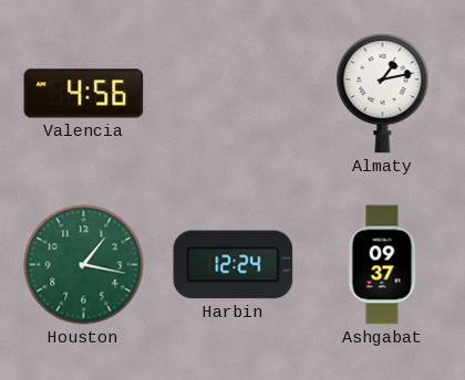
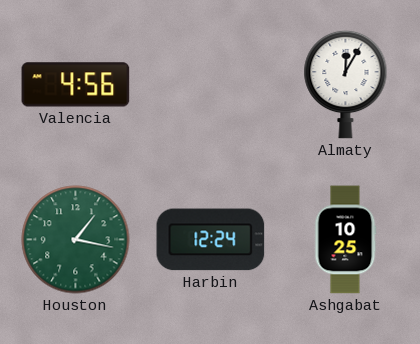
Almaty: 1:13 -> 12:05 (346, 84)
Ashgabat: 09:37 -> 10:25 (345, 240)
